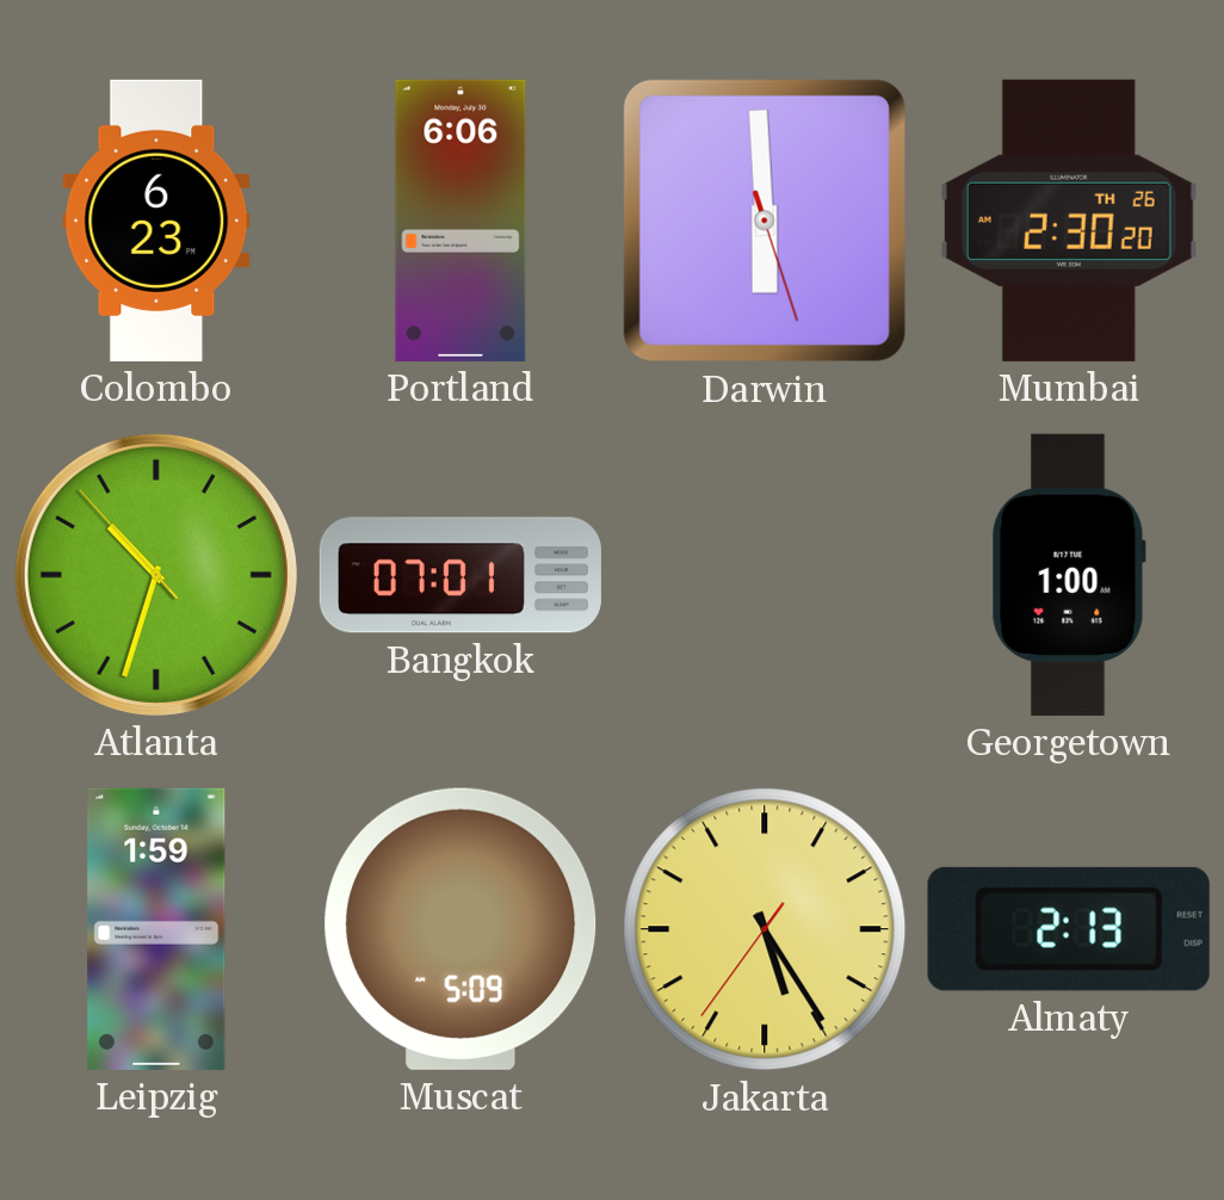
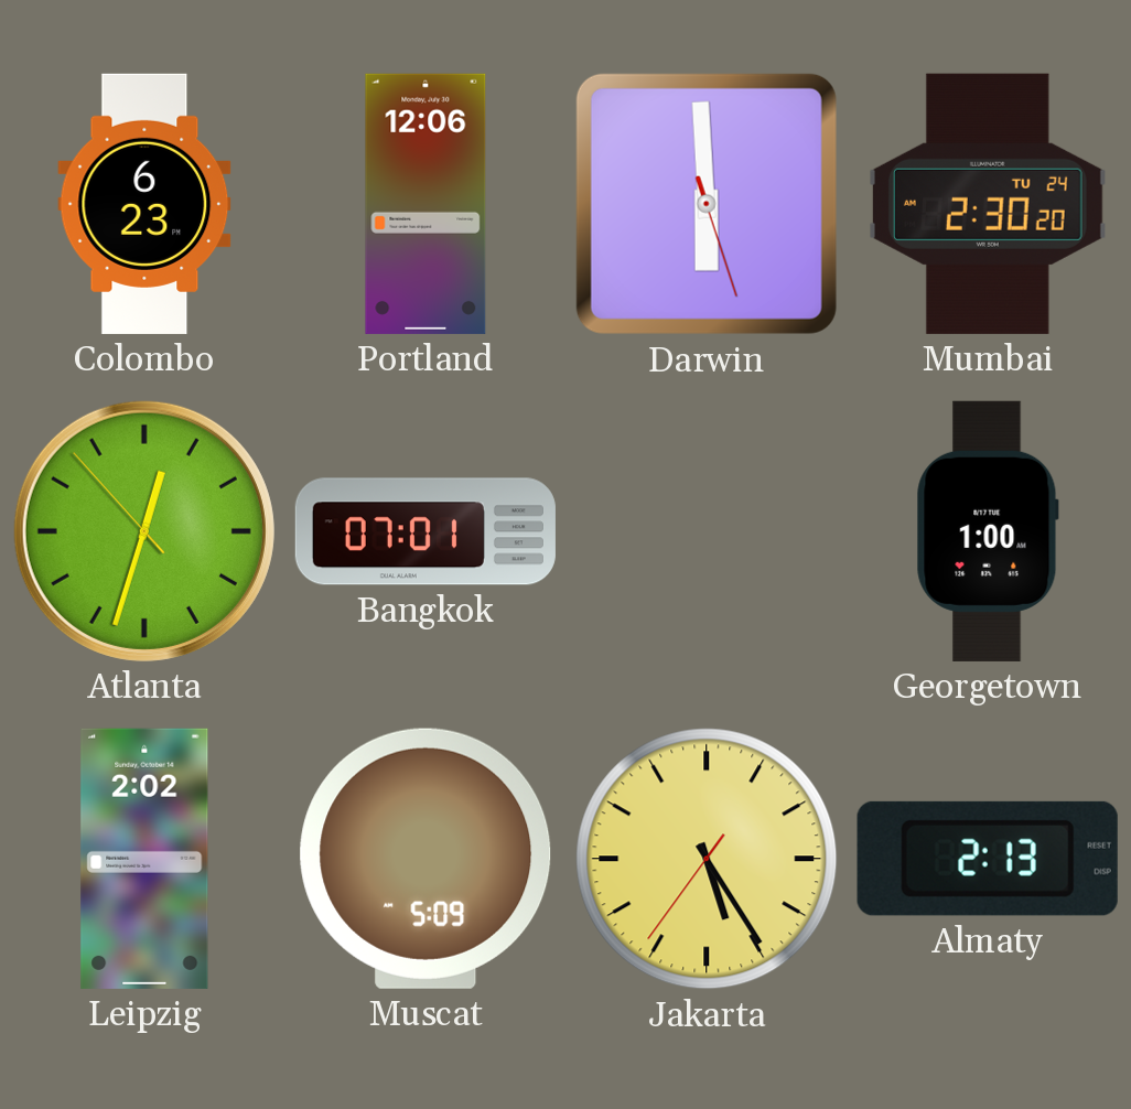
Portland: 6:06 -> 12:06 (426, 204)
Mumbai date: TH 26 -> TU 24 (989, 204)
Atlanta: 10:32 -> 12:32 (144, 531)
Leipzig: 1:59 -> 2:02 (144, 859)
